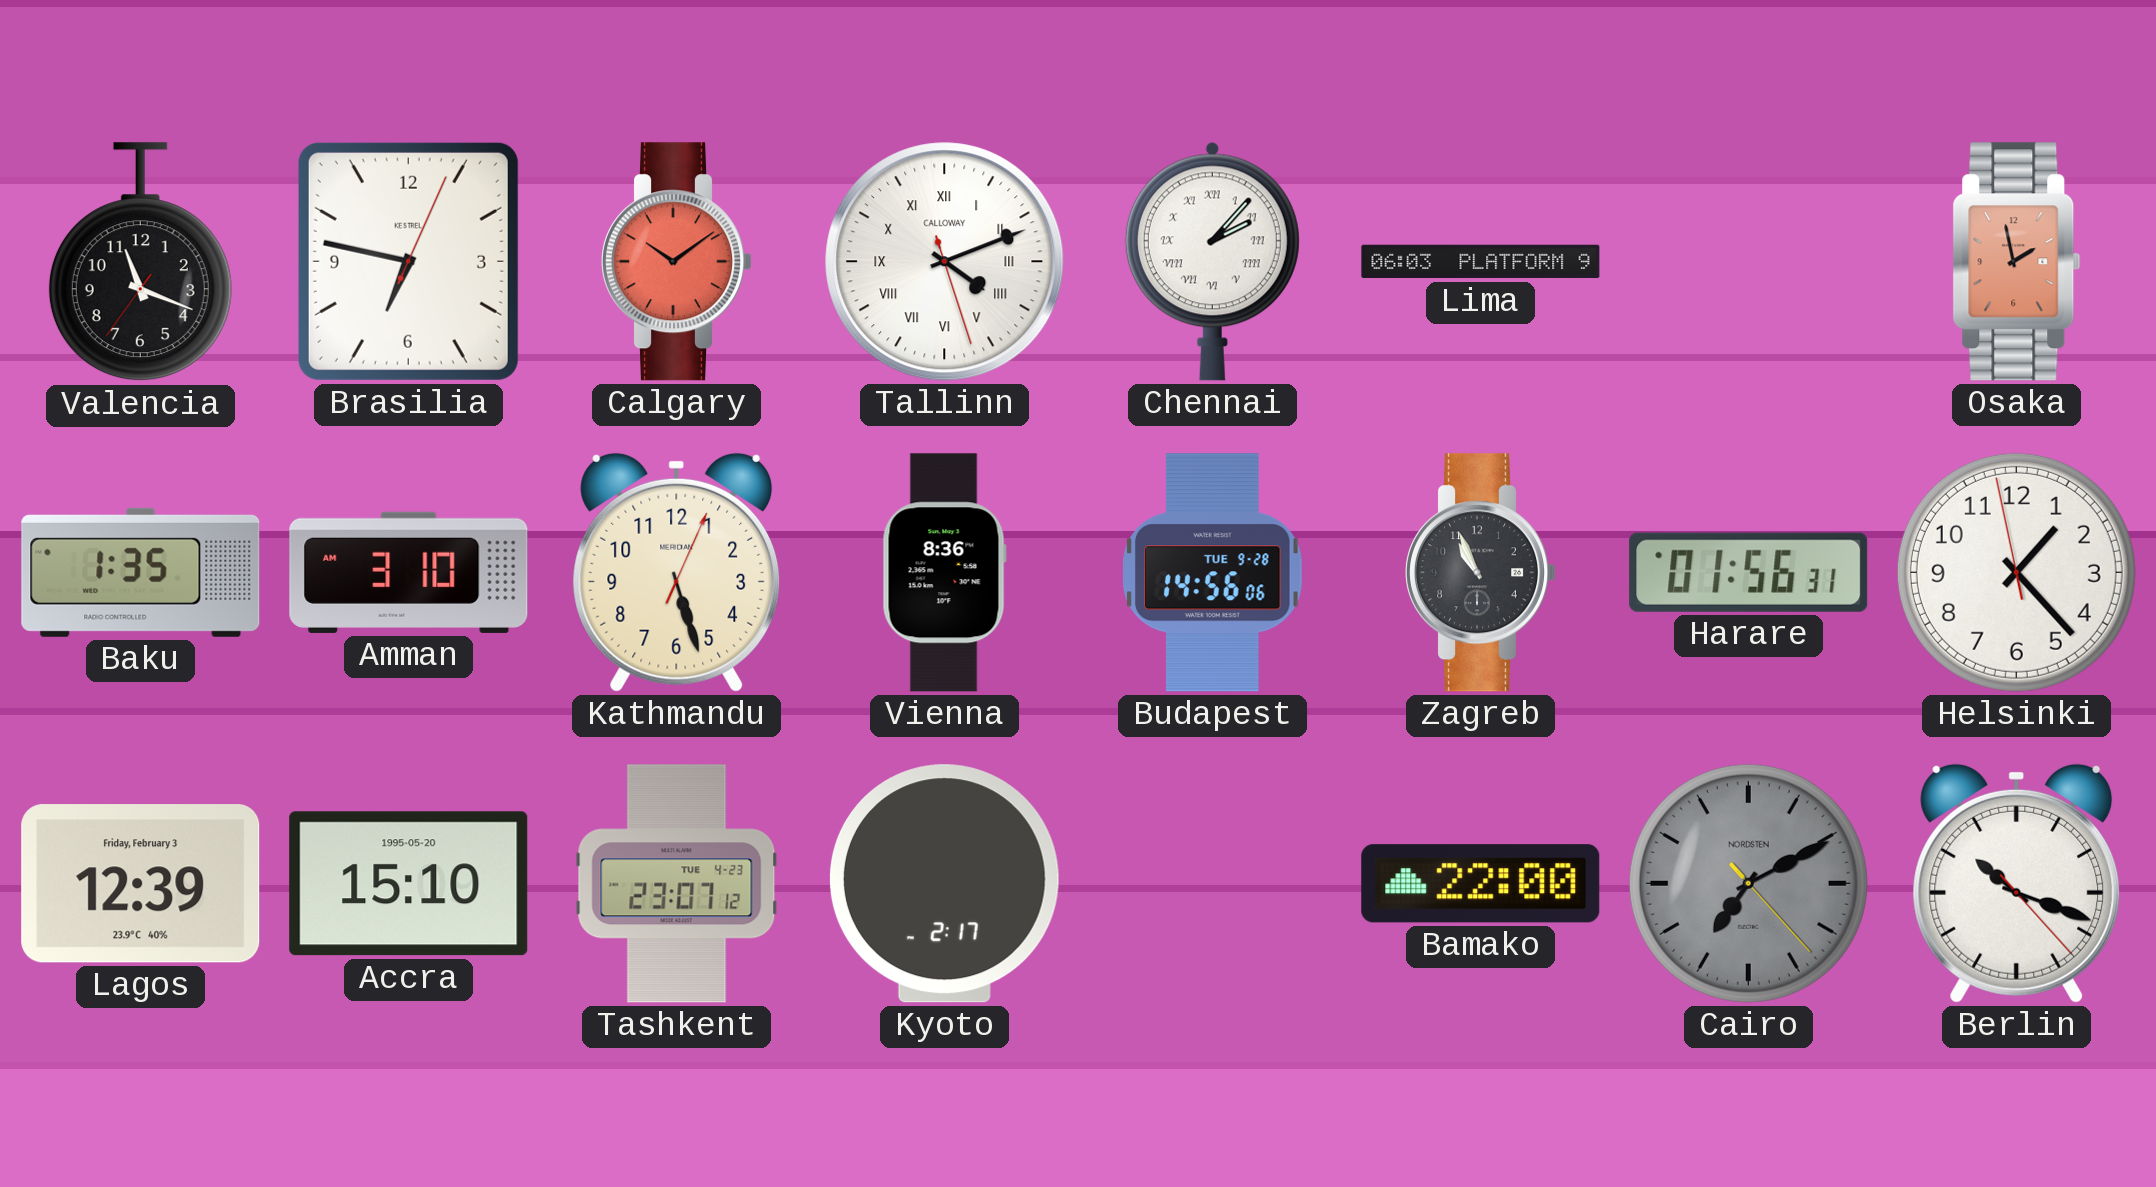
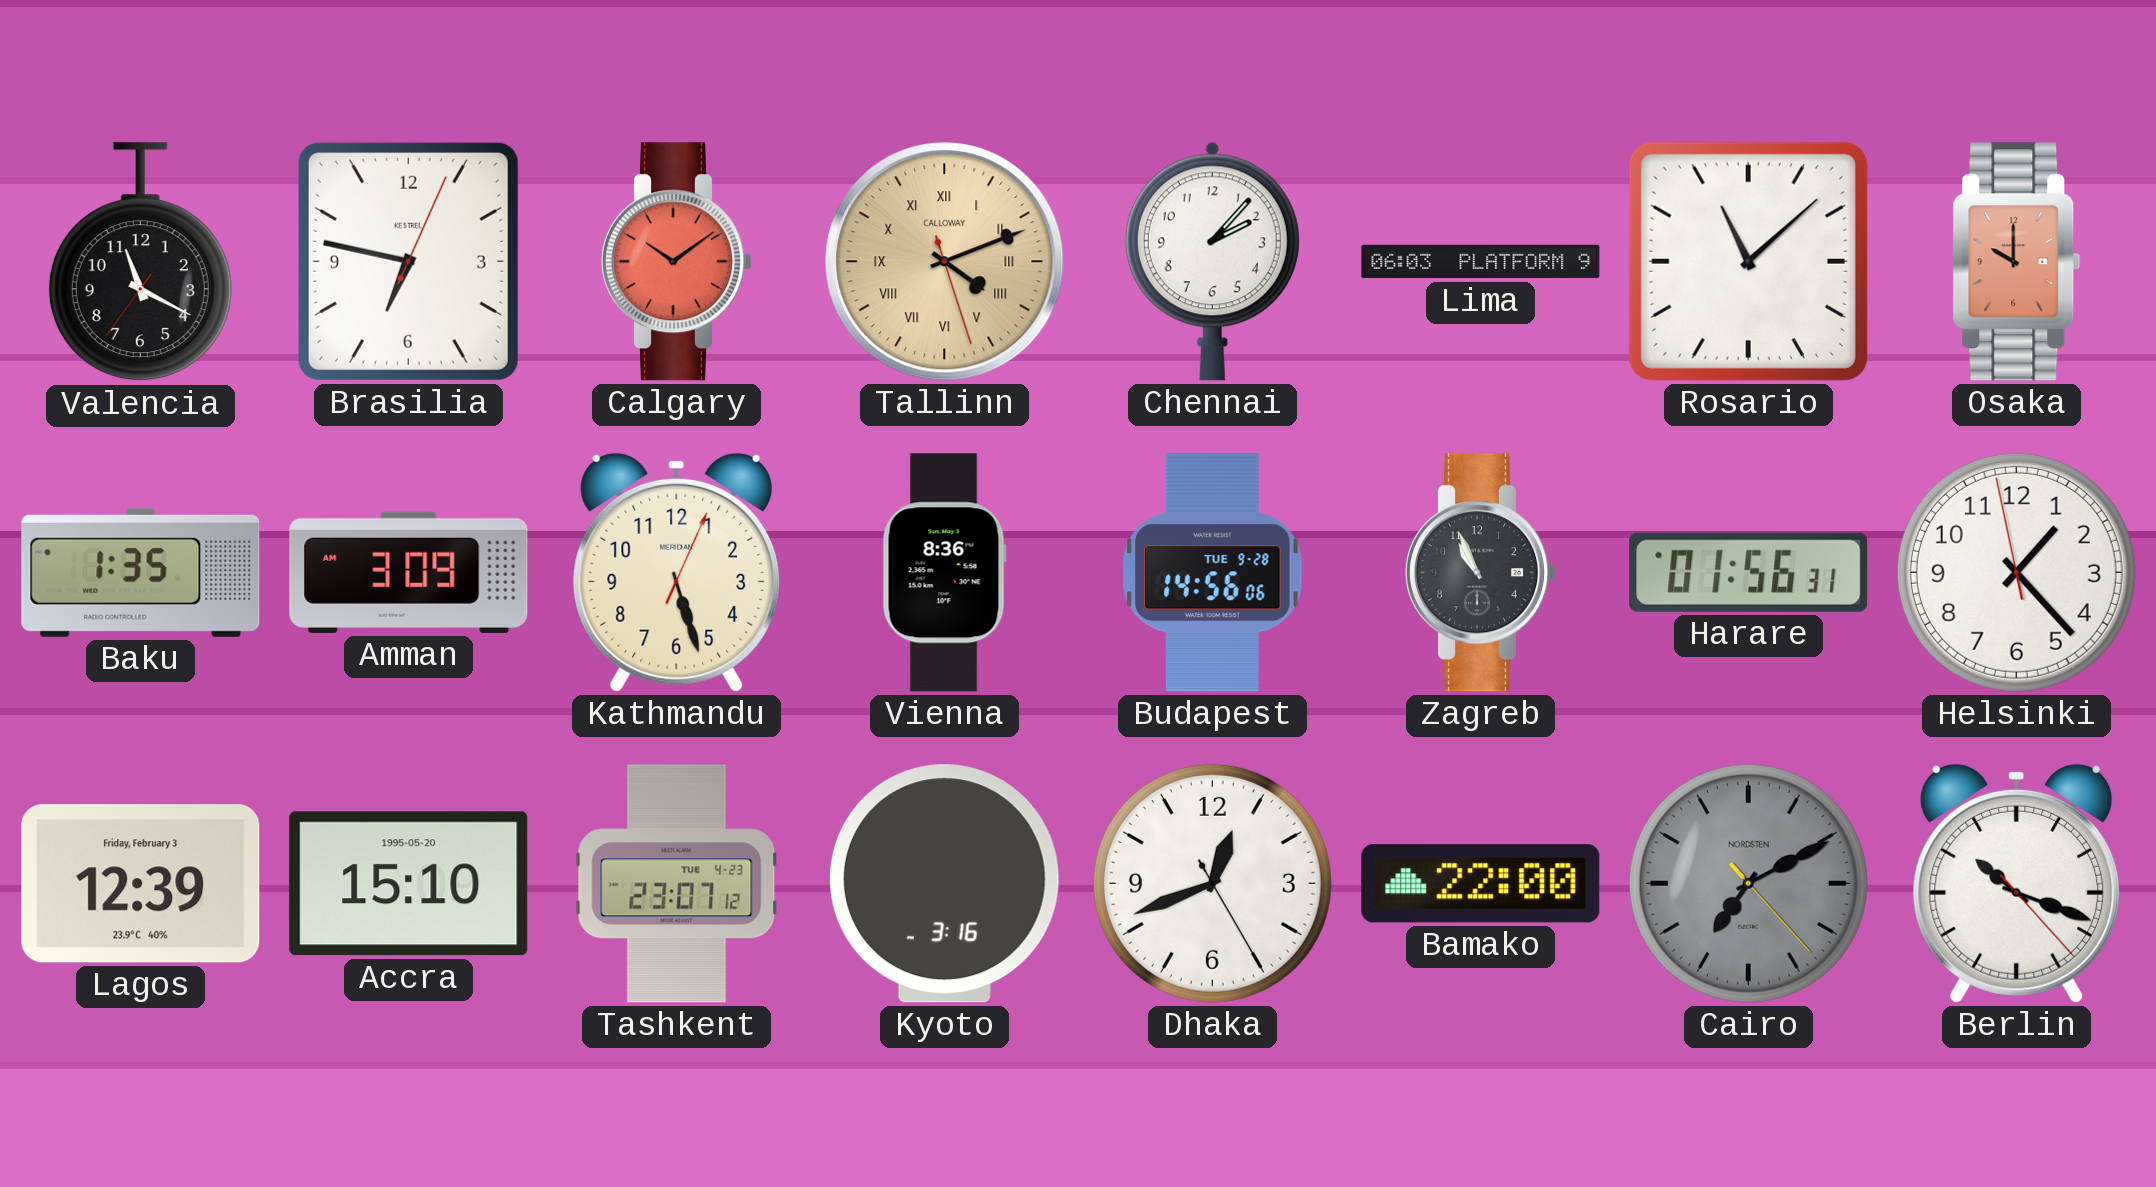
Valencia: 11:18 -> 11:19 (140, 262)
Tallinn dial: white -> champagne (945, 262)
Chennai numerals: Roman -> Arabic (1212, 261)
Rosario: none -> 11:08 (1748, 261)
Osaka: 1:58 -> 10:00 (2017, 262)
Amman: 3:10 -> 3:09 (409, 572)
Kyoto: 2:17 -> 3:16 (944, 884)
Dhaka: none -> 12:41 (1212, 883)
